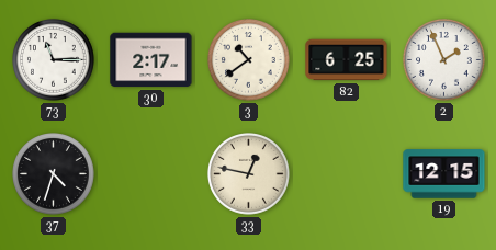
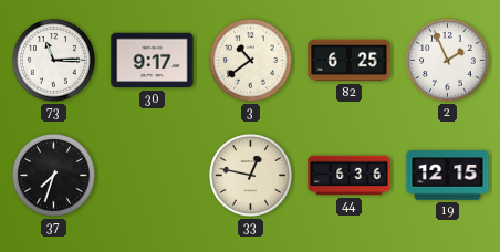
30: 2:17 -> 9:17 (153, 61)
37: 4:33 -> 7:33 (54, 176)
44: none -> 6:36 (350, 176)
